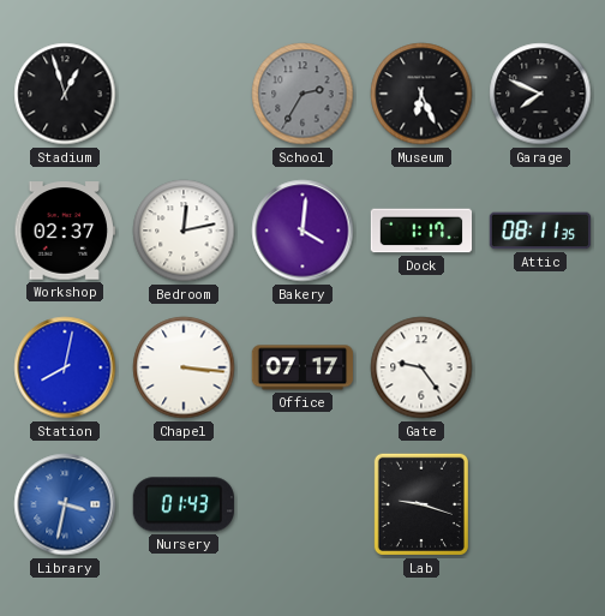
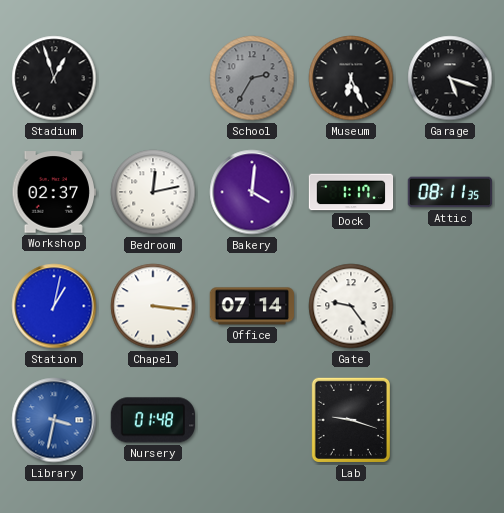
Garage: 7:49 -> 5:18 (450, 78)
Station: 8:02 -> 1:02 (54, 306)
Office: 07:17 -> 07:14 (252, 306)
Nursery: 01:43 -> 01:48 (152, 420)
